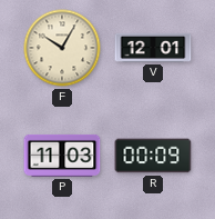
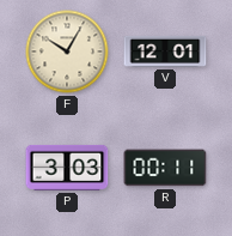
P: 11:03 -> 3:03 (67, 168)
R: 00:09 -> 00:11 (165, 168)
